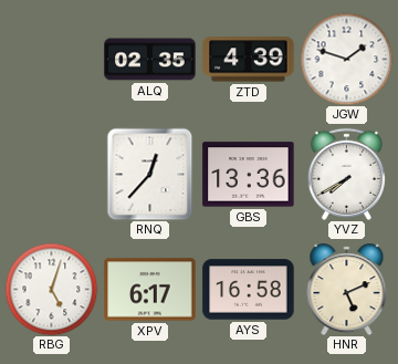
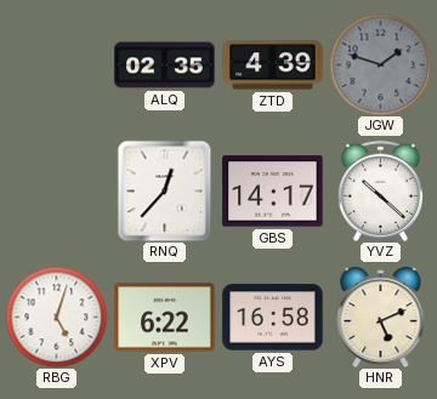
JGW dial: white -> grey (380, 64)
GBS: 13:36 -> 14:17 (273, 192)
YVZ: 7:40 -> 10:22 (380, 190)
XPV: 6:17 -> 6:22 (165, 318)
